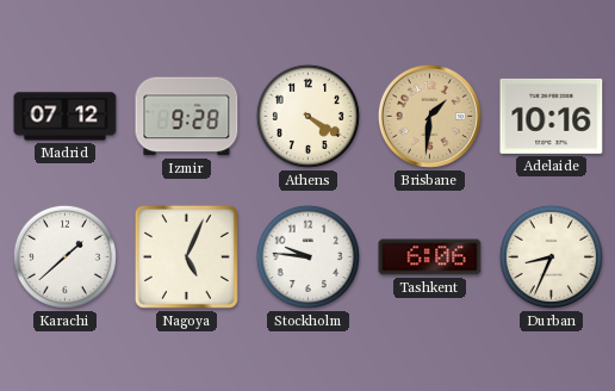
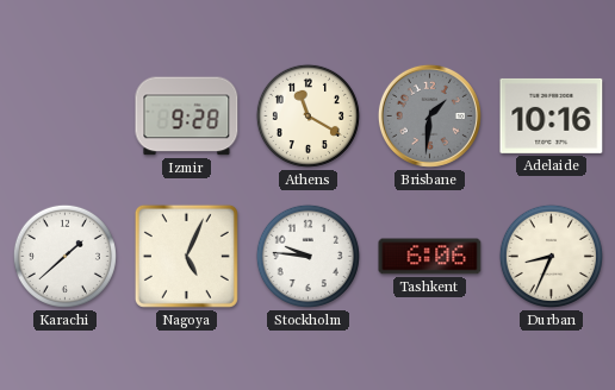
Madrid: 07:12 -> none (66, 117)
Athens: 4:20 -> 11:20 (307, 115)
Brisbane dial: champagne -> grey (429, 115)
